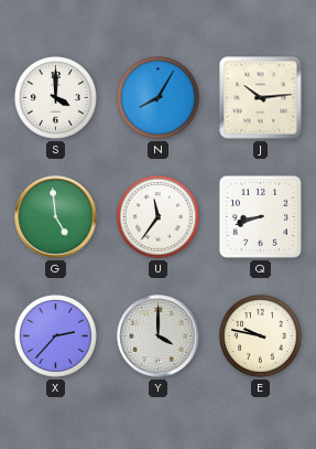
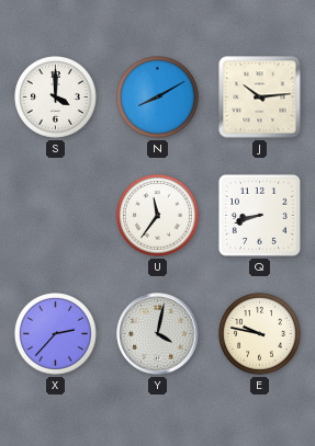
N: 8:05 -> 8:10 (158, 98)
G: 4:59 -> none (56, 217)
Y: 4:00 -> 4:02 (158, 334)
